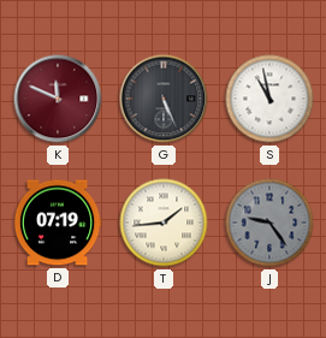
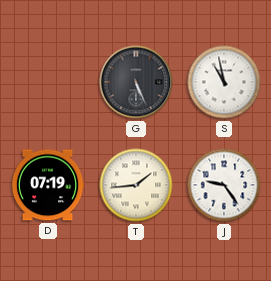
K: 11:49 -> none (58, 99)
J dial: grey -> white (224, 185)
